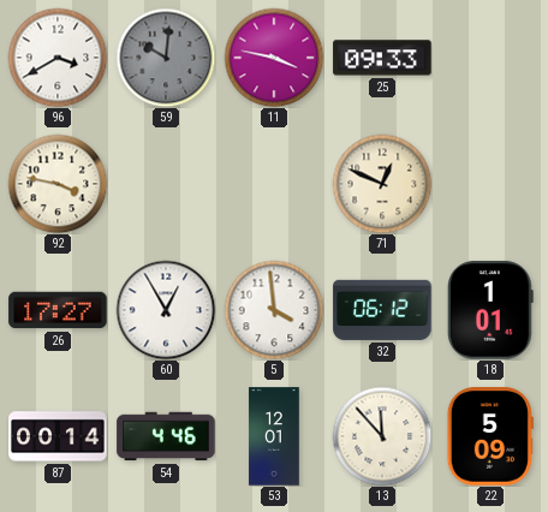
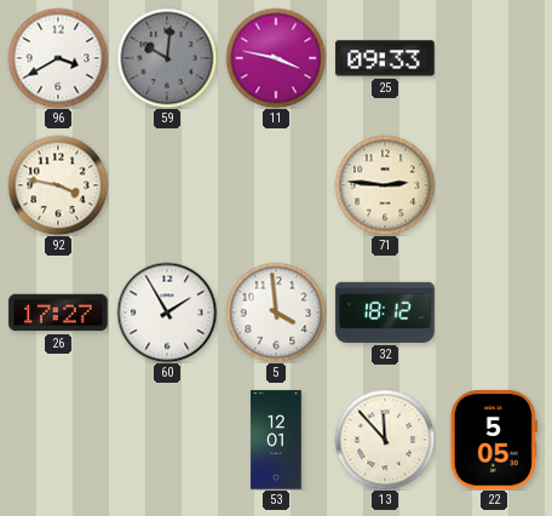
71: 12:49 -> 2:46 (385, 185)
60: 12:55 -> 1:55 (167, 313)
32: 06:12 -> 18:12 (385, 313)
18: 1:01 -> none (492, 310)
87: 00:14 -> none (58, 436)
54: 4:46 -> none (166, 436)
22: 5:09 -> 5:05 (494, 440)
